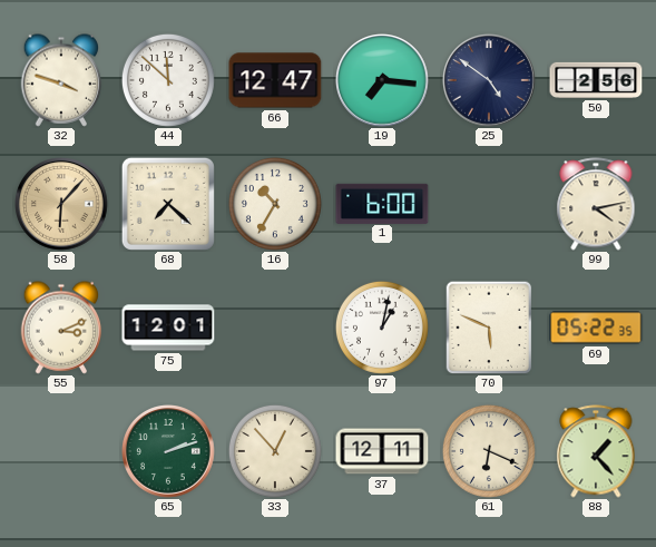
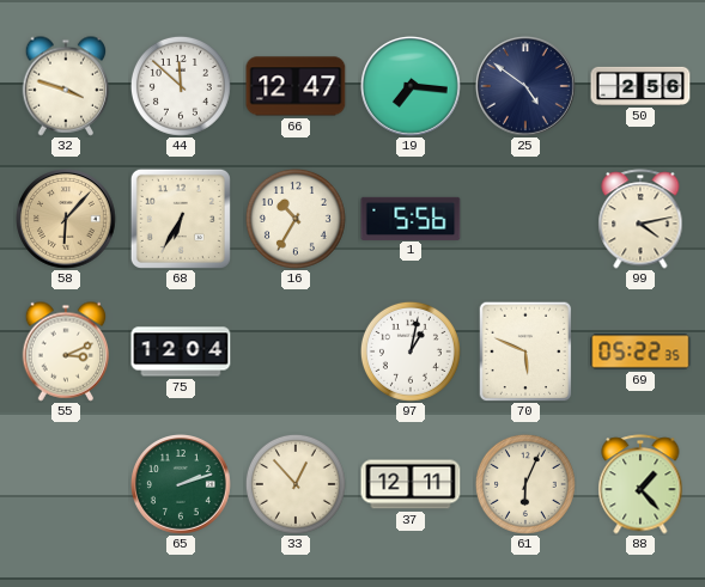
68: 7:22 -> 6:35 (181, 219)
1: 6:00 -> 5:56 (411, 218)
75: 12:01 -> 12:04 (181, 351)
61: 6:19 -> 6:04 (525, 484)
